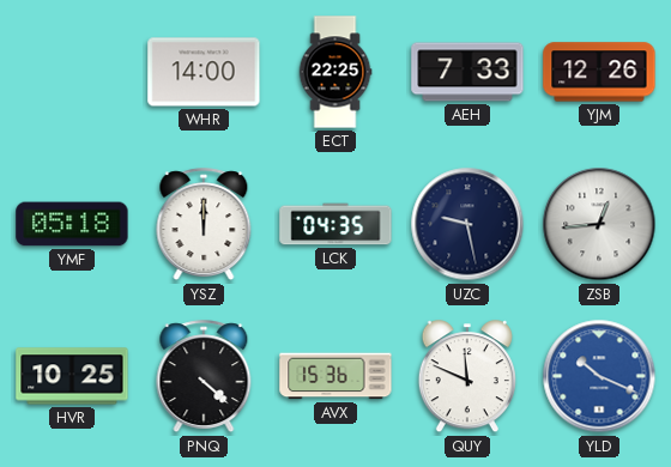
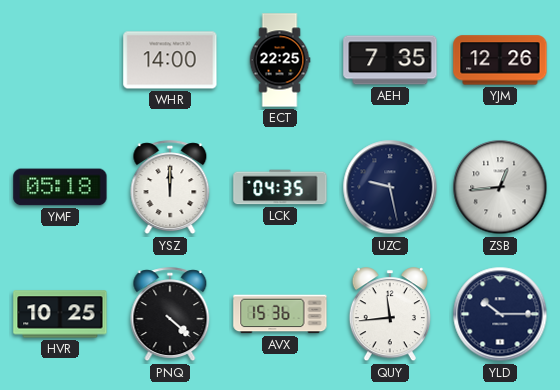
AEH: 7:33 -> 7:35 (390, 60)
QUY: 11:49 -> 11:44 (390, 315)
YLD: 10:19 -> 10:15 (500, 314)
YLD dial: blue -> navy (500, 314)
